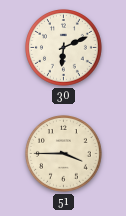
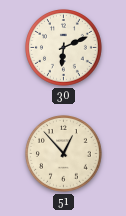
51: 3:45 -> 12:53 (64, 154)
